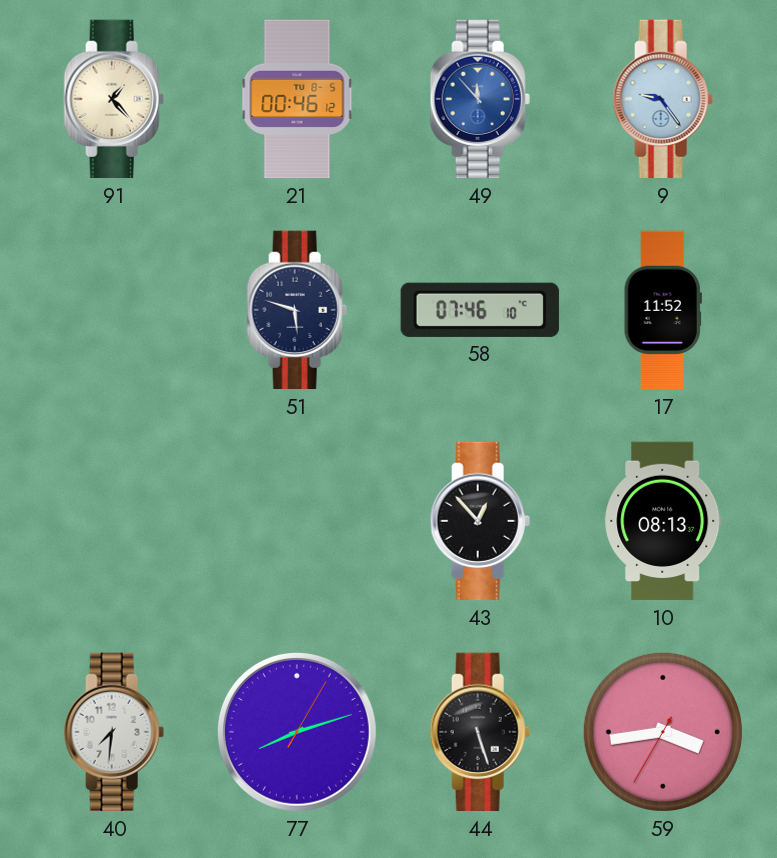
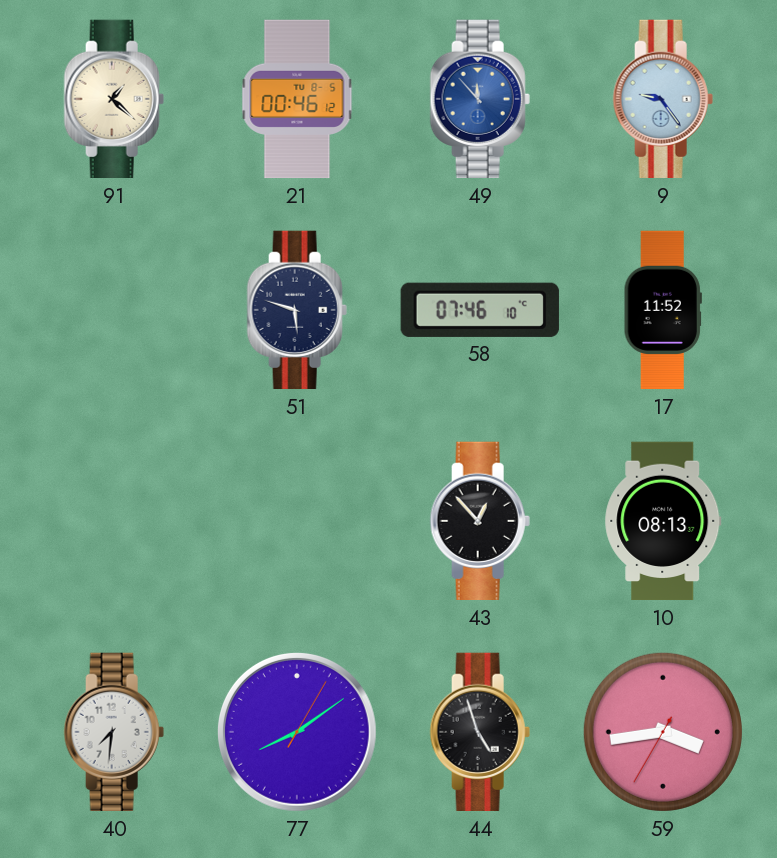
91: 1:23 -> 1:22 (114, 99)
77: 8:12 -> 8:09 (297, 732)
44: 5:27 -> 4:57 (480, 732)
